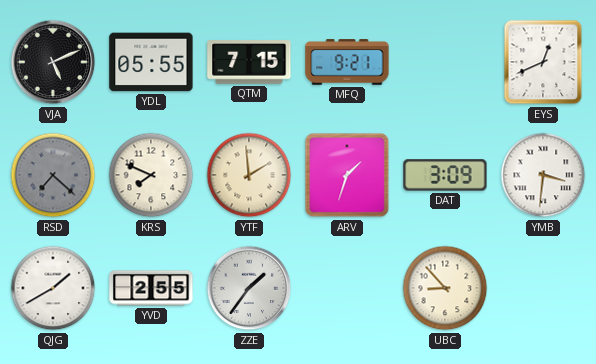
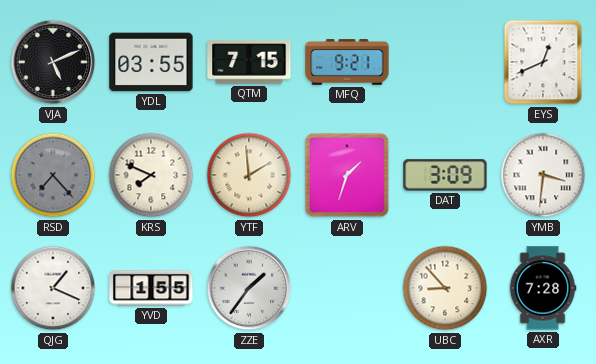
YDL: 05:55 -> 03:55 (151, 62)
RSD: 7:22 -> 7:23 (53, 175)
QJG: 1:40 -> 1:19 (53, 288)
YVD: 2:55 -> 1:55 (151, 288)
AXR: none -> 7:28 (543, 288)
